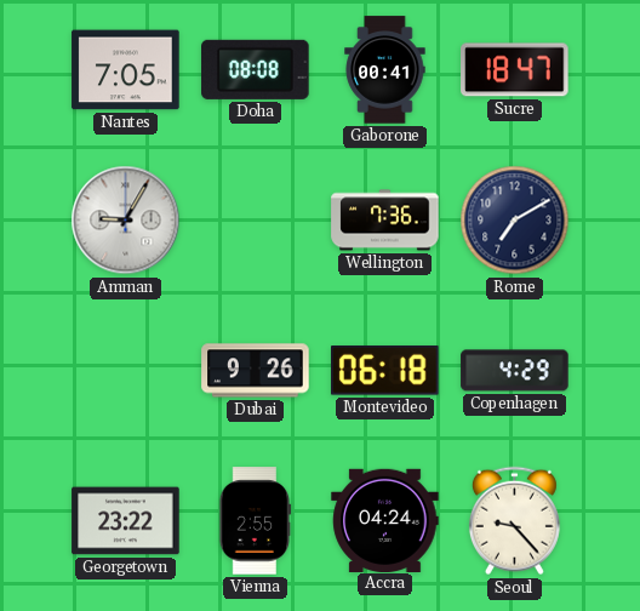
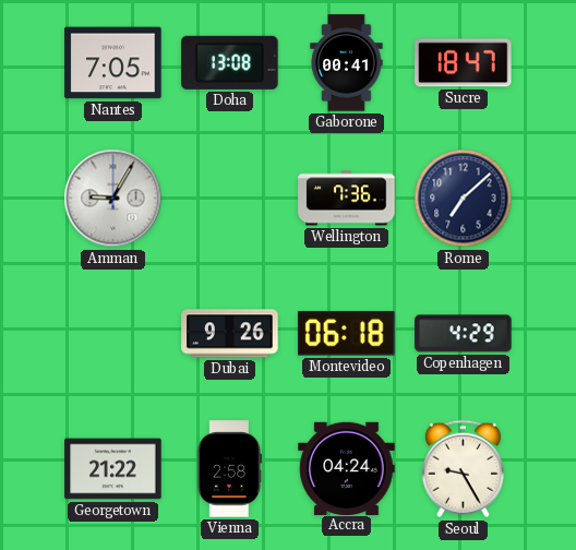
Doha: 08:08 -> 13:08 (230, 62)
Rome: 7:10 -> 7:08 (464, 199)
Georgetown: 23:22 -> 21:22 (113, 469)
Vienna: 2:55 -> 2:58 (229, 469)
Seoul: 9:23 -> 9:25 (463, 469)
